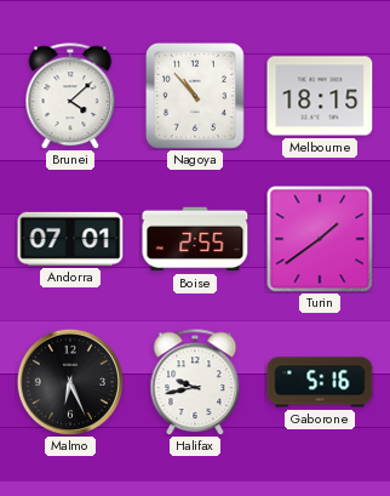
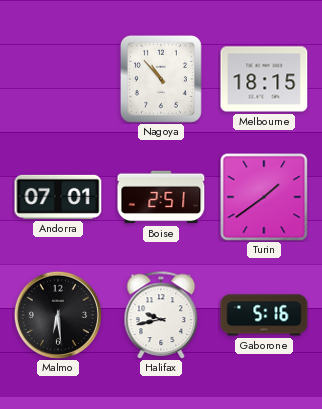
Brunei: 4:08 -> none (70, 96)
Boise: 2:55 -> 2:51 (161, 197)
Malmo: 6:26 -> 6:29 (58, 315)
